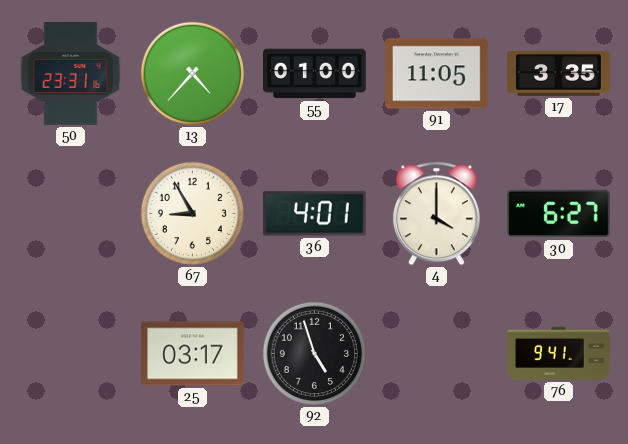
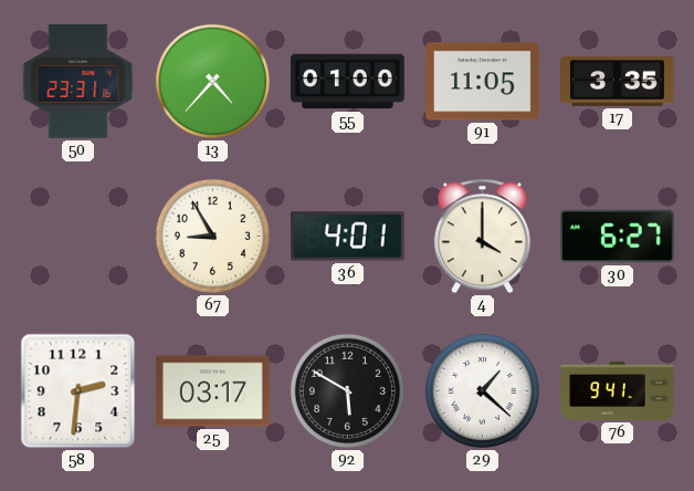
58: none -> 2:31 (78, 391)
92: 4:57 -> 5:50 (347, 390)
29: none -> 1:22 (482, 390)
